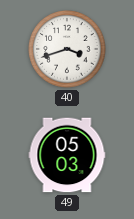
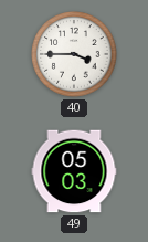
40: 3:42 -> 3:45 (74, 54)
